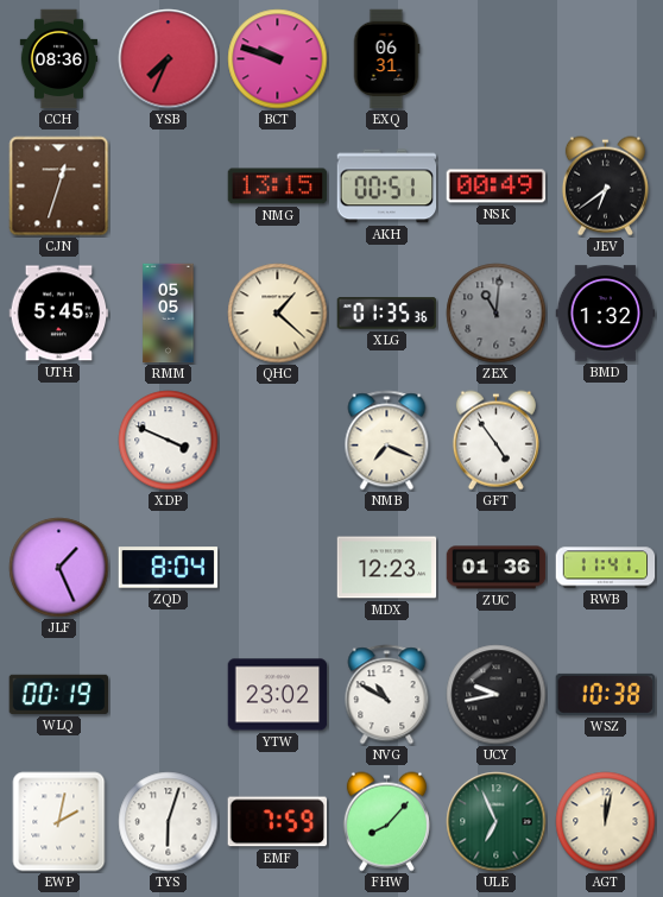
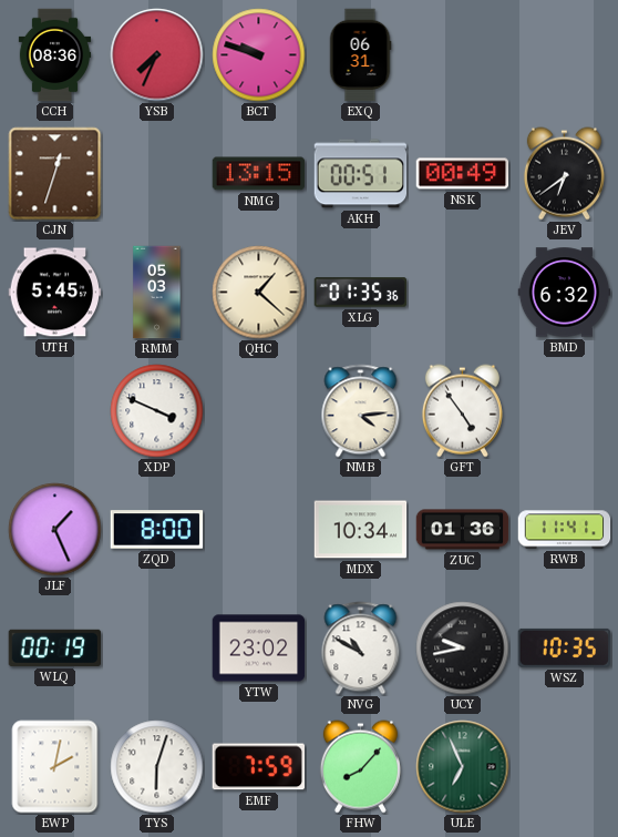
RMM: 05:05 -> 05:03 (157, 293)
ZEX: 11:01 -> none (497, 314)
BMD: 1:32 -> 6:32 (565, 293)
NMB: 7:19 -> 4:14 (361, 411)
ZQD: 8:04 -> 8:00 (157, 530)
MDX: 12:23 -> 10:34 (361, 530)
WSZ: 10:38 -> 10:35 (565, 647)
AGT: 12:02 -> none (606, 822)
